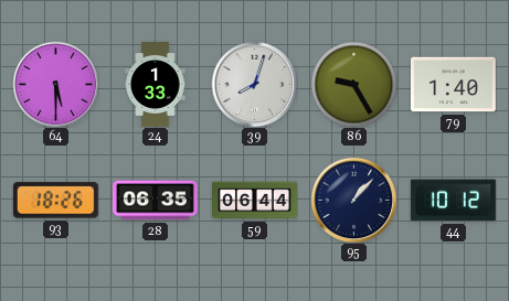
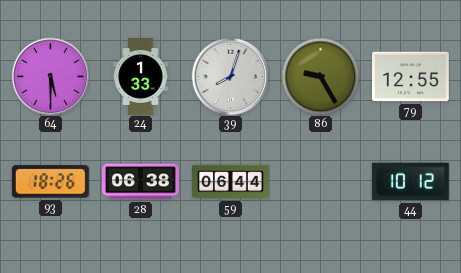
79: 1:40 -> 12:55 (410, 77)
28: 06:35 -> 06:38 (141, 182)
95: 1:07 -> none (353, 200)
